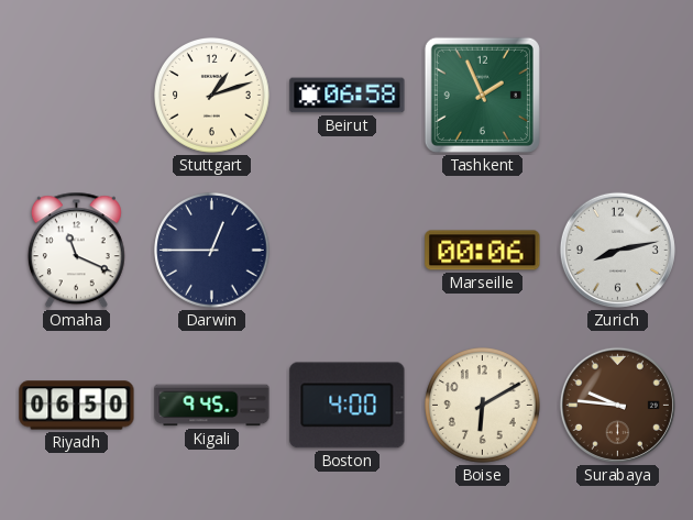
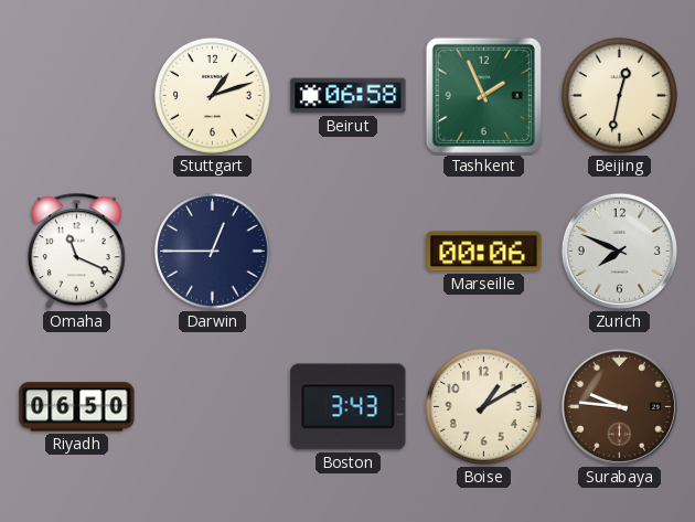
Beijing: none -> 12:32 (620, 96)
Zurich: 8:13 -> 7:49 (619, 251)
Kigali: 9:45 -> none (212, 406)
Boston: 4:00 -> 3:43 (349, 407)
Boise: 6:10 -> 1:10 (484, 407)
